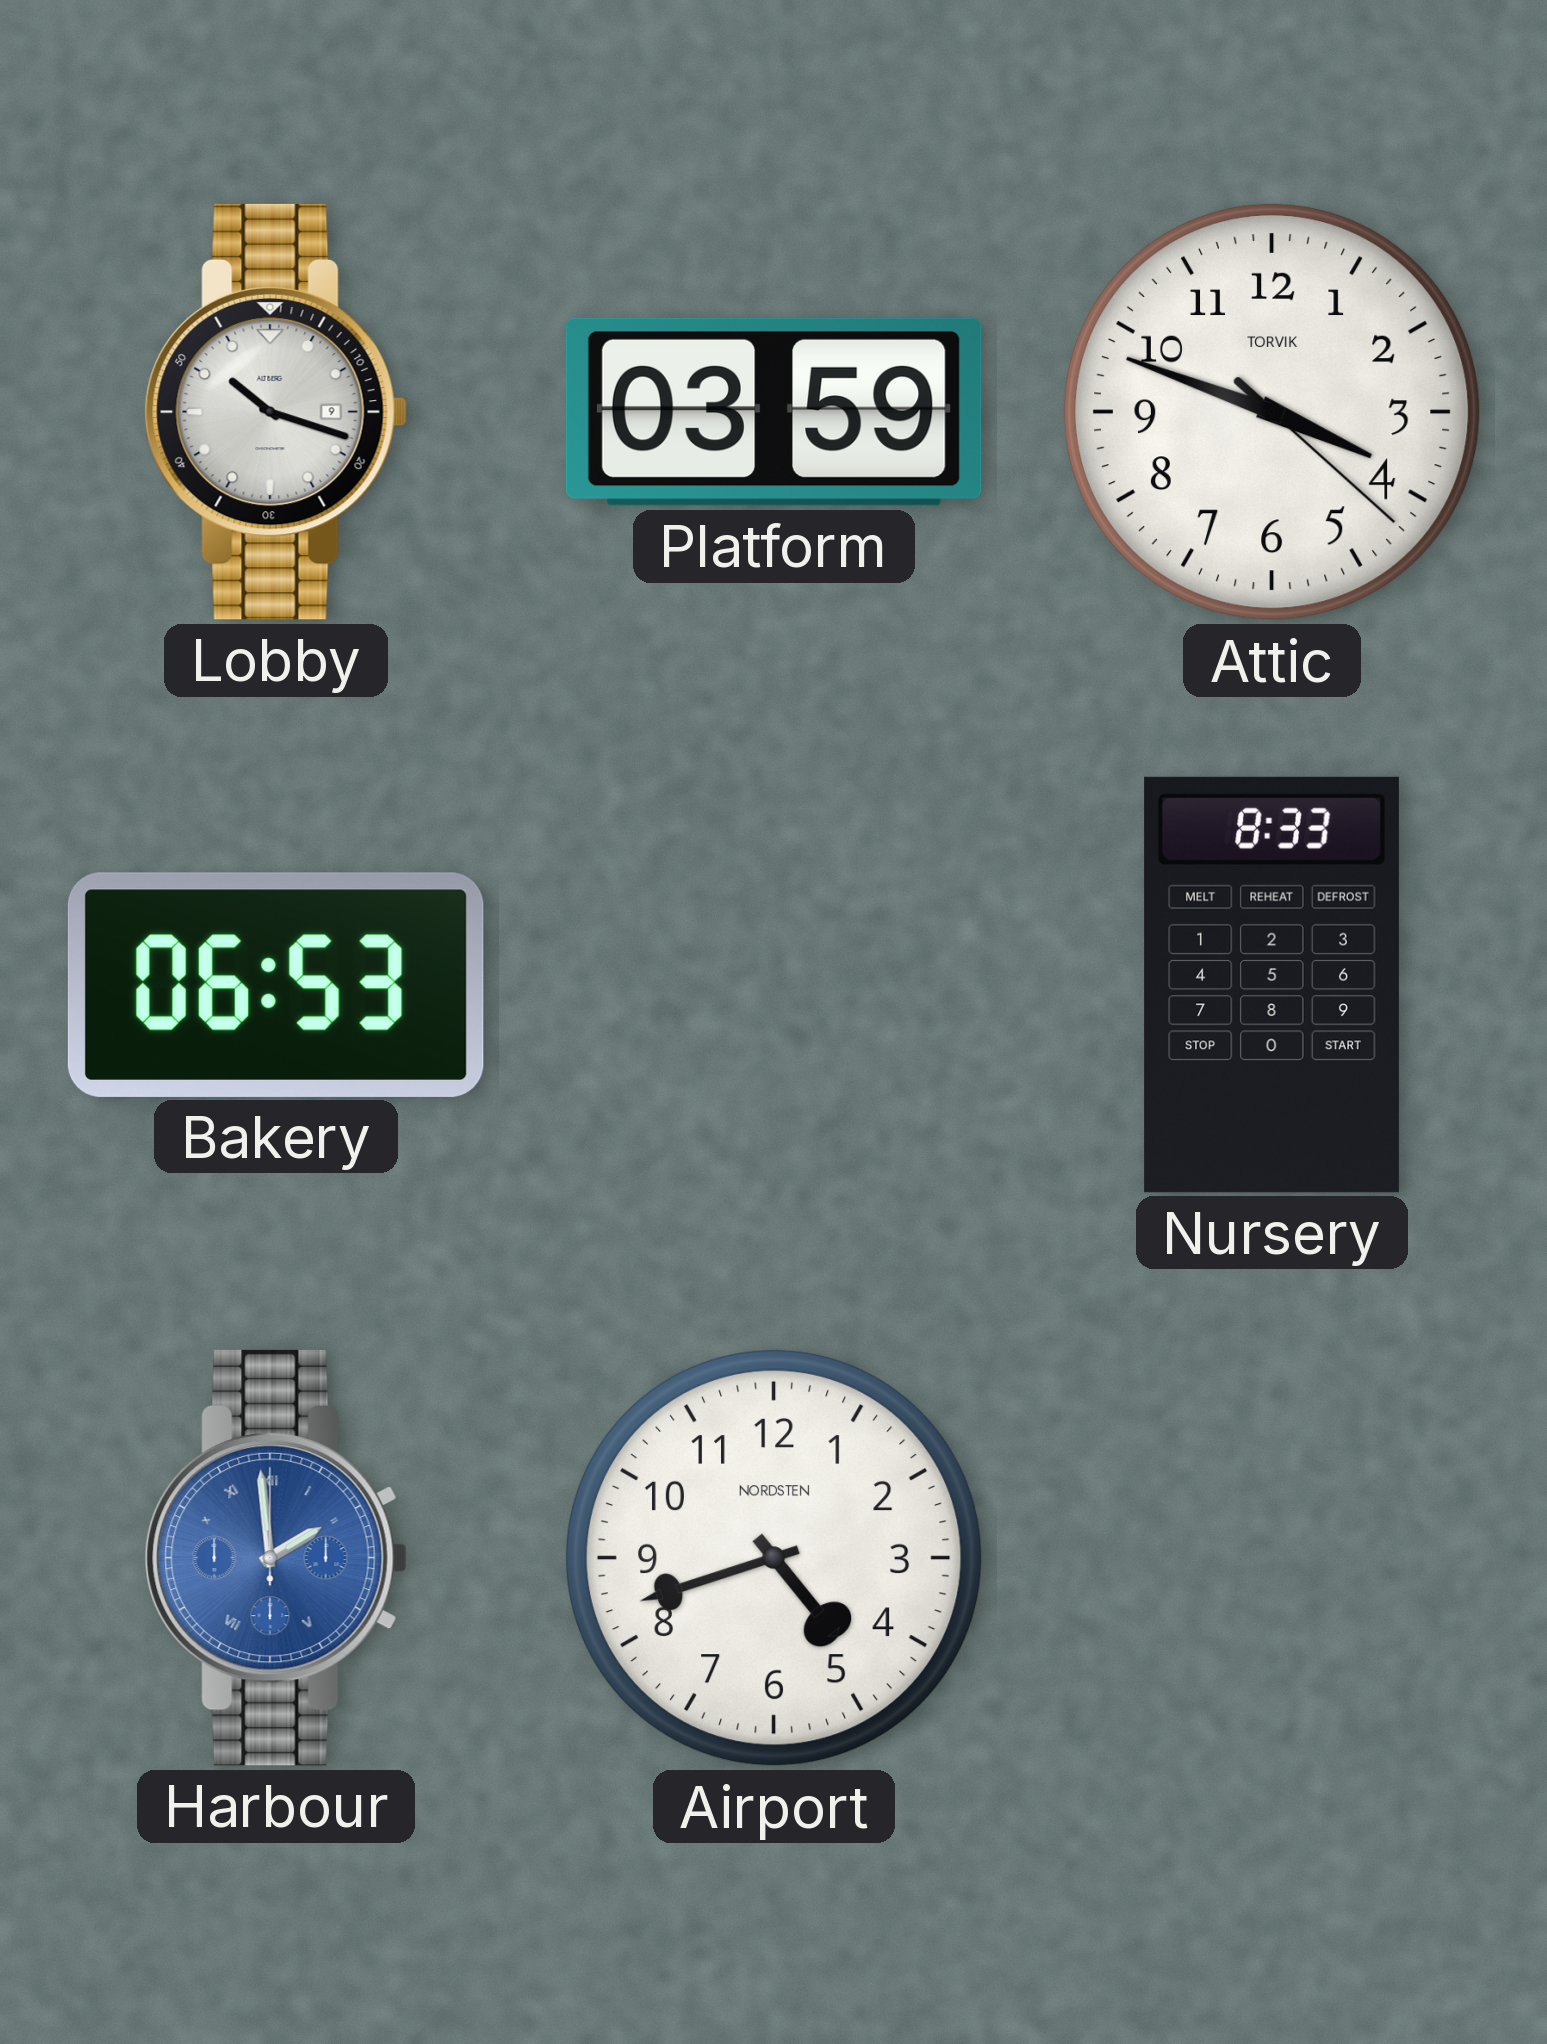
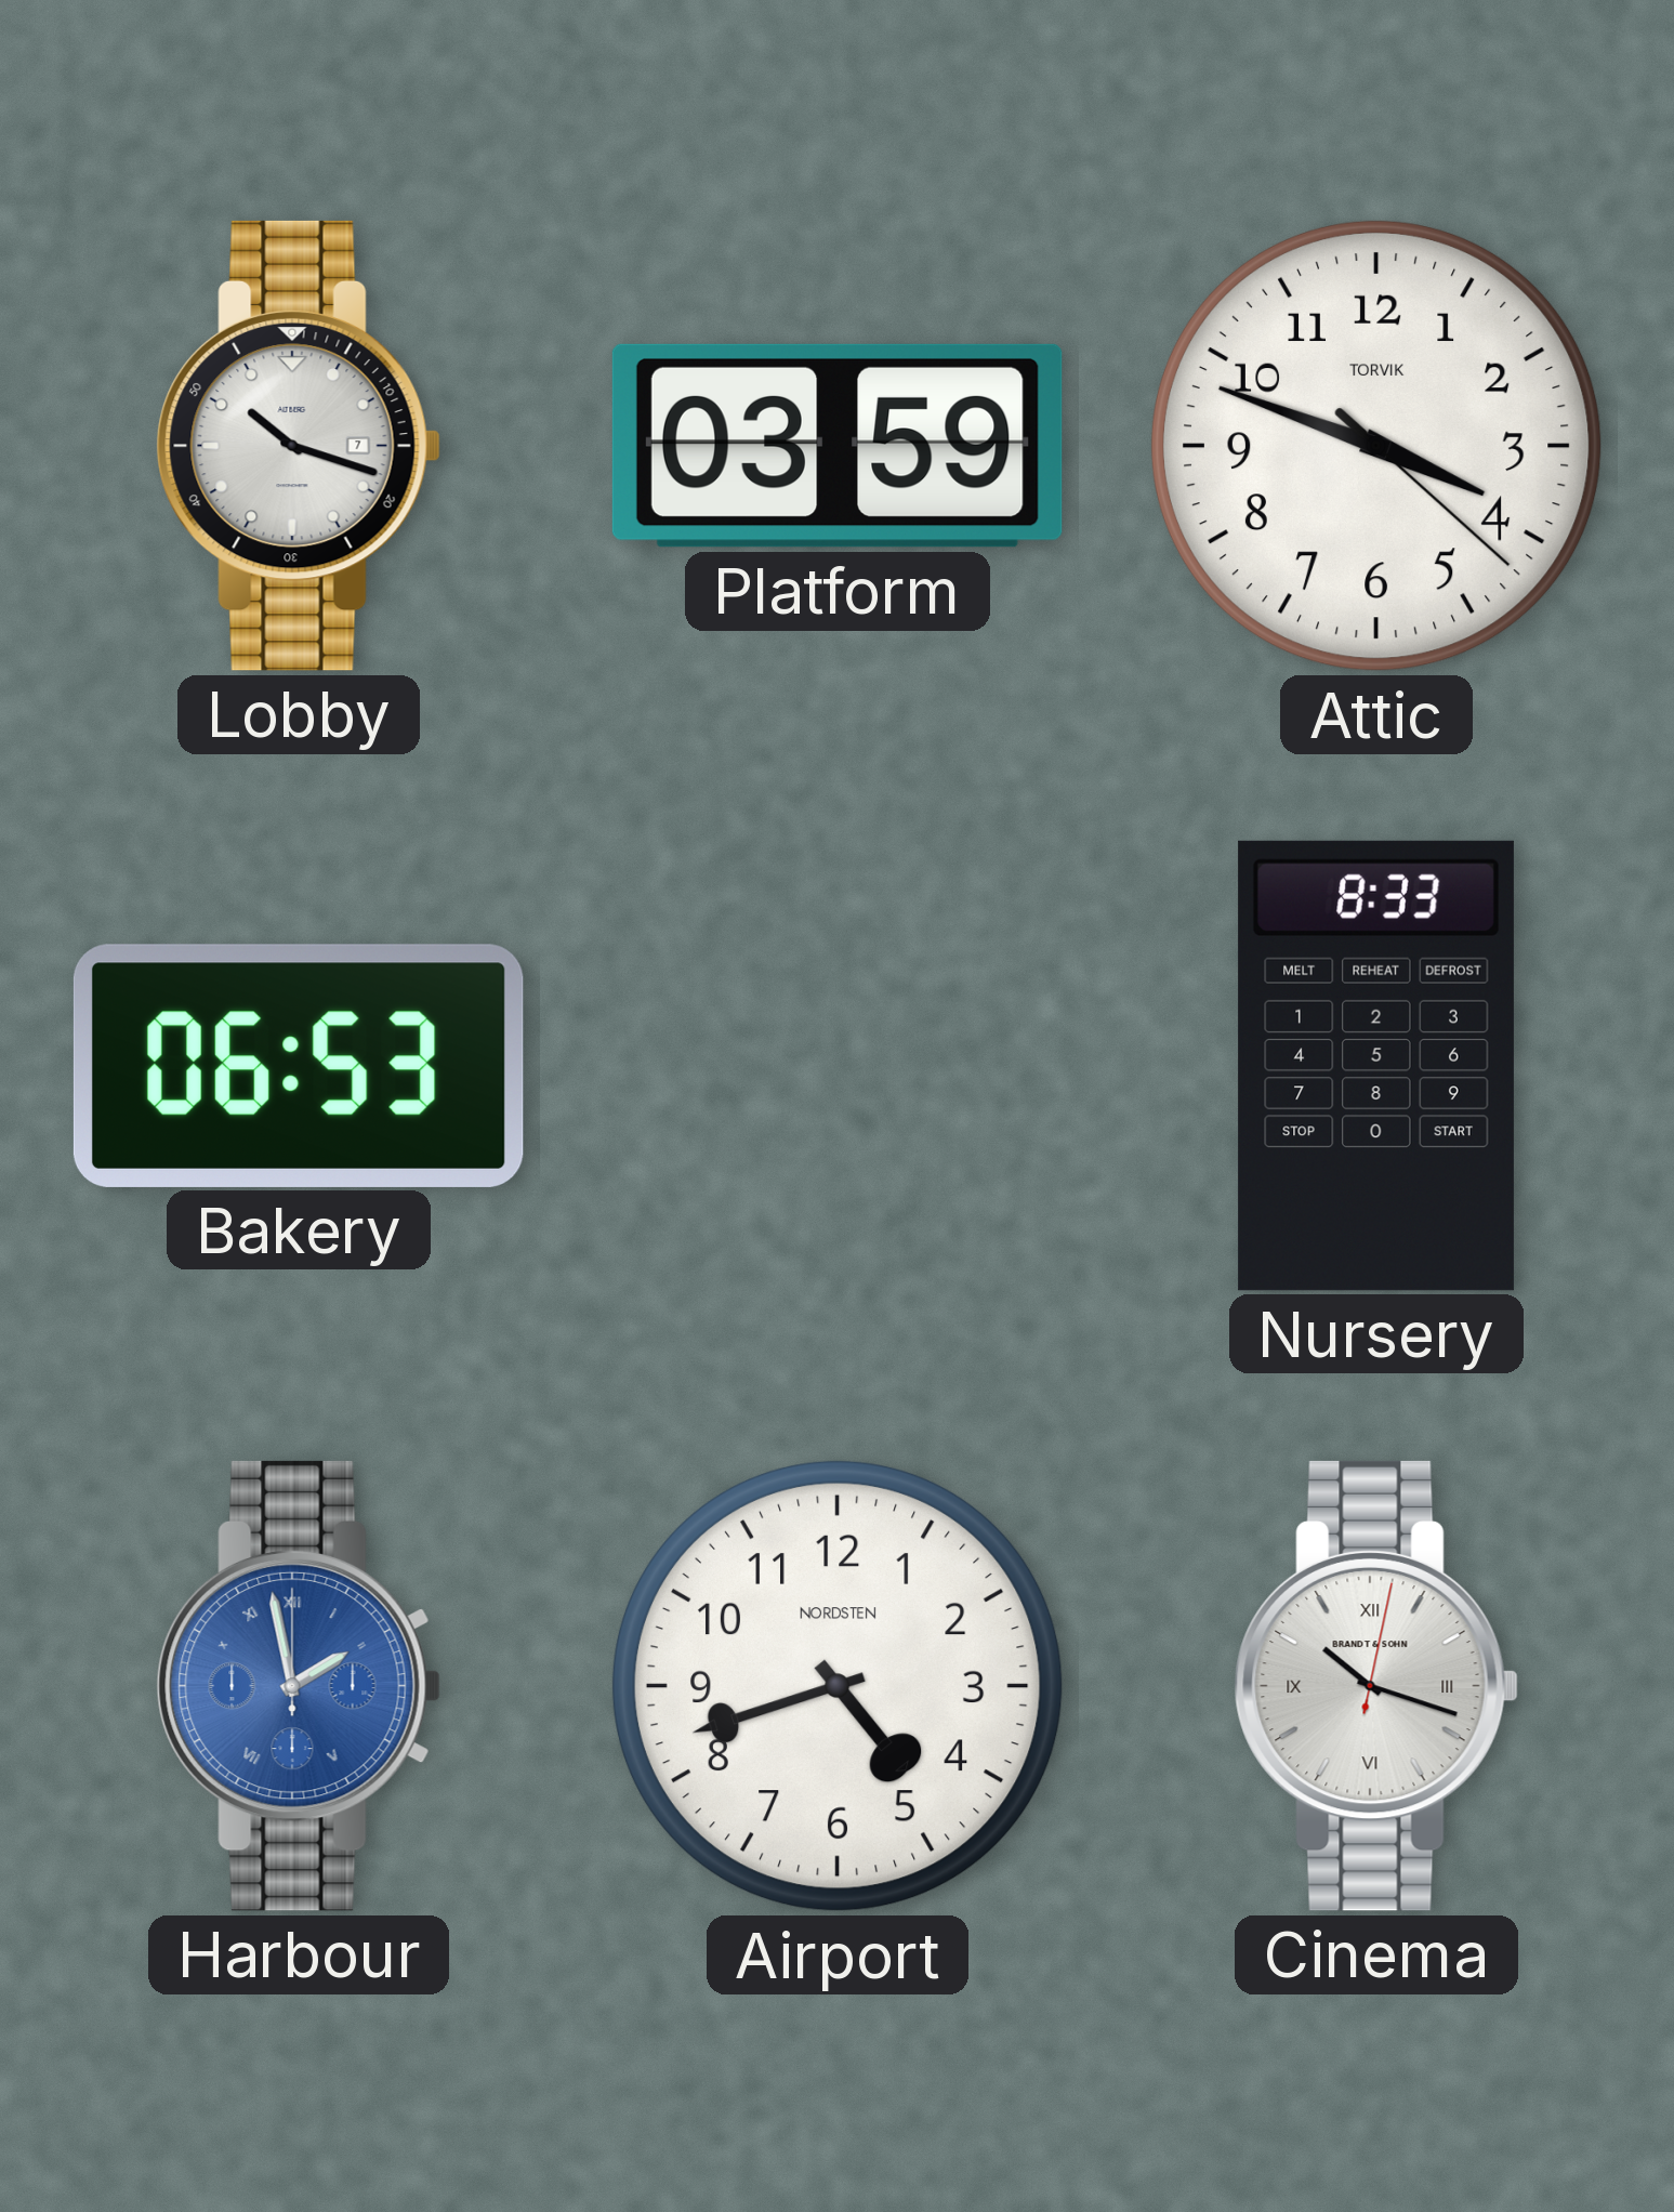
Lobby date: 9 -> 7 (299, 446)
Harbour: 1:59 -> 1:58 (299, 1686)
Cinema: none -> 10:18 (1376, 1686)
